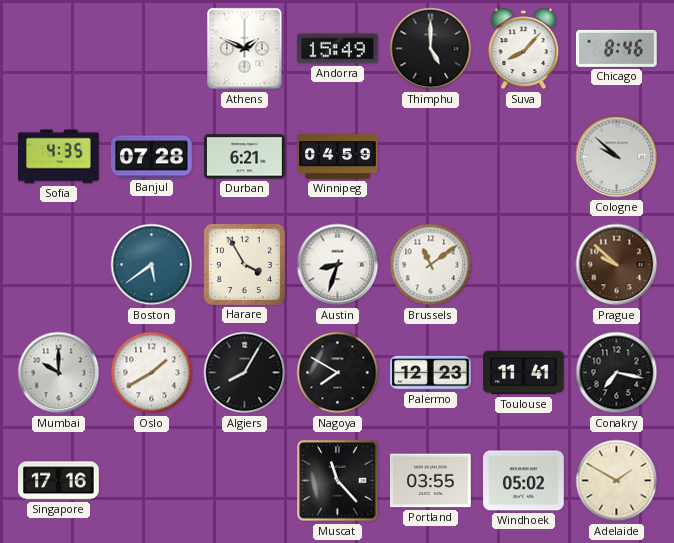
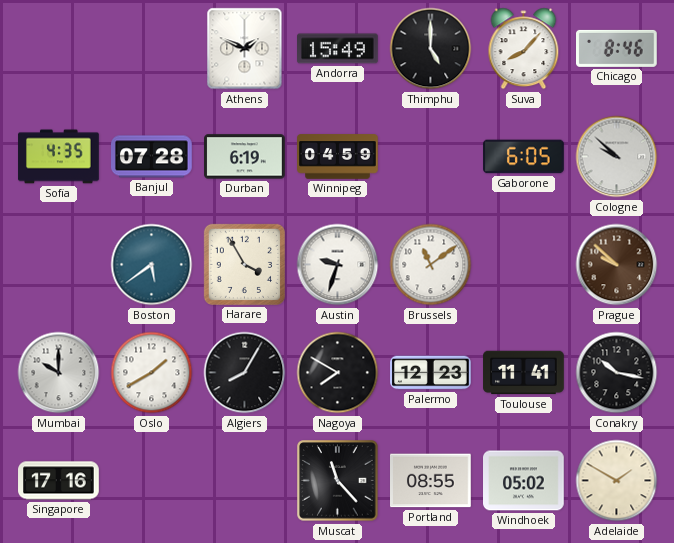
Durban: 6:21 -> 6:19 (245, 157)
Gaborone: none -> 6:05 (524, 157)
Austin: 8:33 -> 9:33 (338, 265)
Conakry: 7:17 -> 10:17 (617, 373)
Portland: 03:55 -> 08:55 (431, 481)
